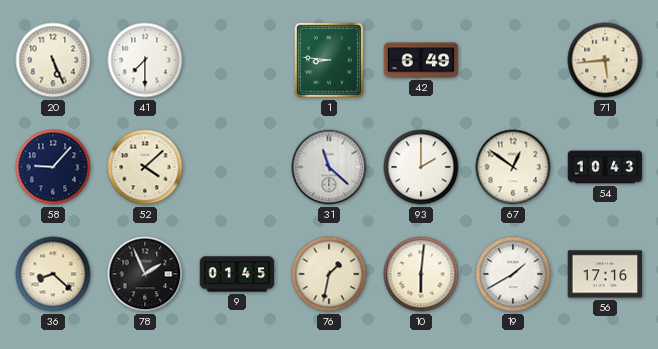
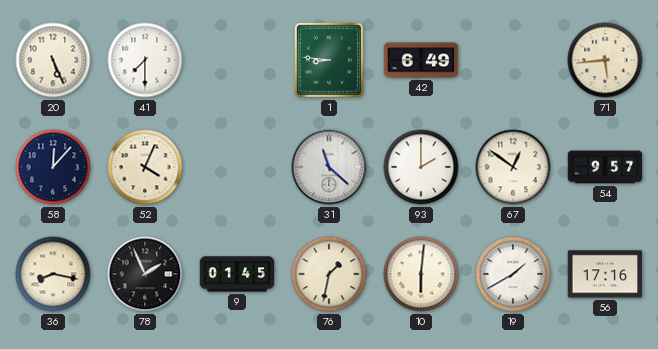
58: 9:07 -> 12:07 (53, 167)
52: 4:08 -> 4:04 (145, 167)
54: 10:43 -> 9:57 (605, 167)
36: 8:22 -> 8:17 (53, 274)
